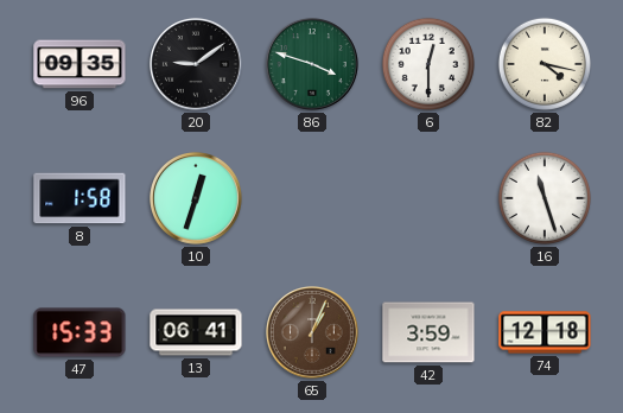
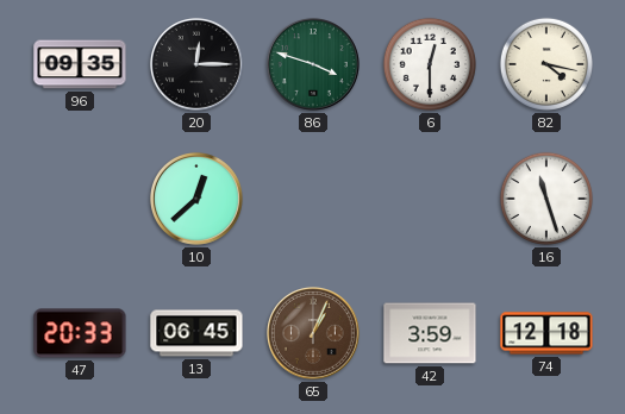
20: 9:09 -> 12:15 (198, 65)
8: 1:58 -> none (80, 198)
10: 12:33 -> 12:38 (198, 200)
47: 15:33 -> 20:33 (80, 333)
13: 06:41 -> 06:45 (196, 333)
